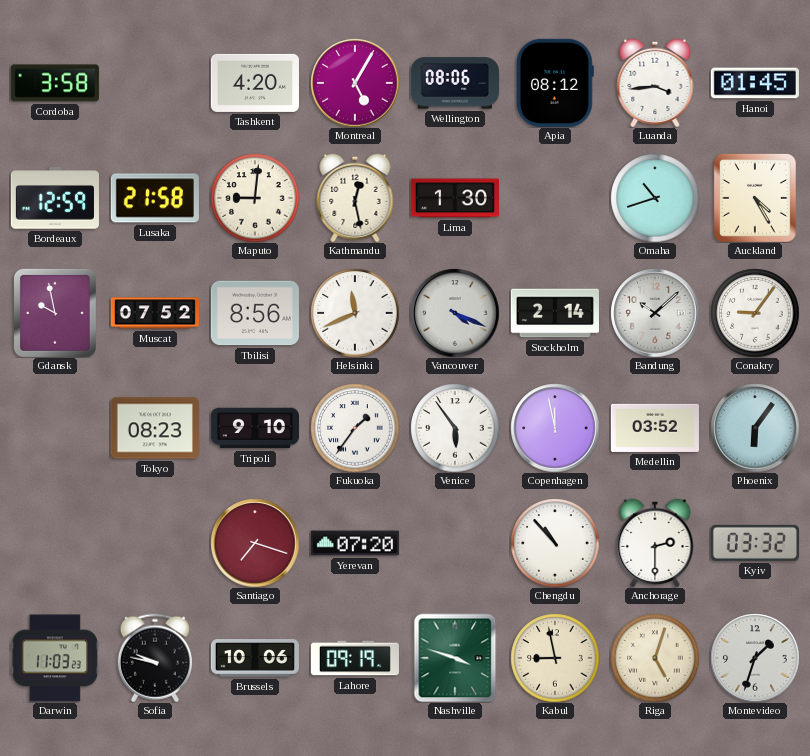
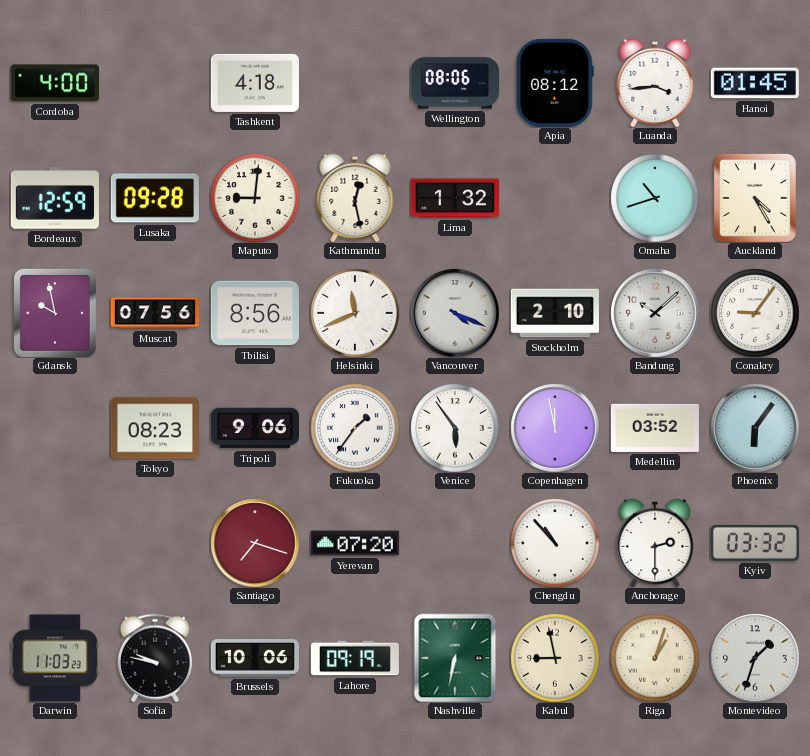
Cordoba: 3:58 -> 4:00 (55, 83)
Tashkent: 4:20 -> 4:18 (255, 83)
Montreal: 5:05 -> none (355, 83)
Lusaka: 21:58 -> 09:28 (155, 198)
Lima: 1:30 -> 1:32 (455, 198)
Muscat: 07:52 -> 07:56 (155, 313)
Stockholm: 2:14 -> 2:10 (555, 313)
Tripoli: 9:10 -> 9:06 (254, 428)
Nashville: 3:48 -> 6:32 (455, 658)
Riga: 5:03 -> 1:03 (655, 658)
